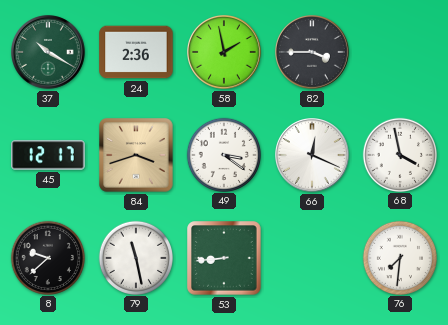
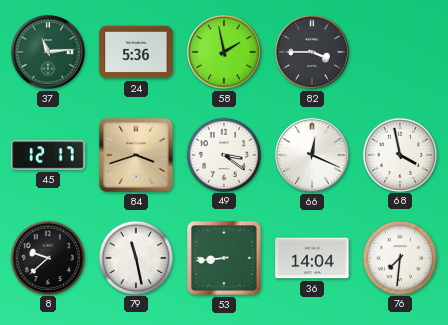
37: 10:20 -> 11:14 (49, 53)
24: 2:36 -> 5:36 (136, 52)
36: none -> 14:04 (312, 258)
